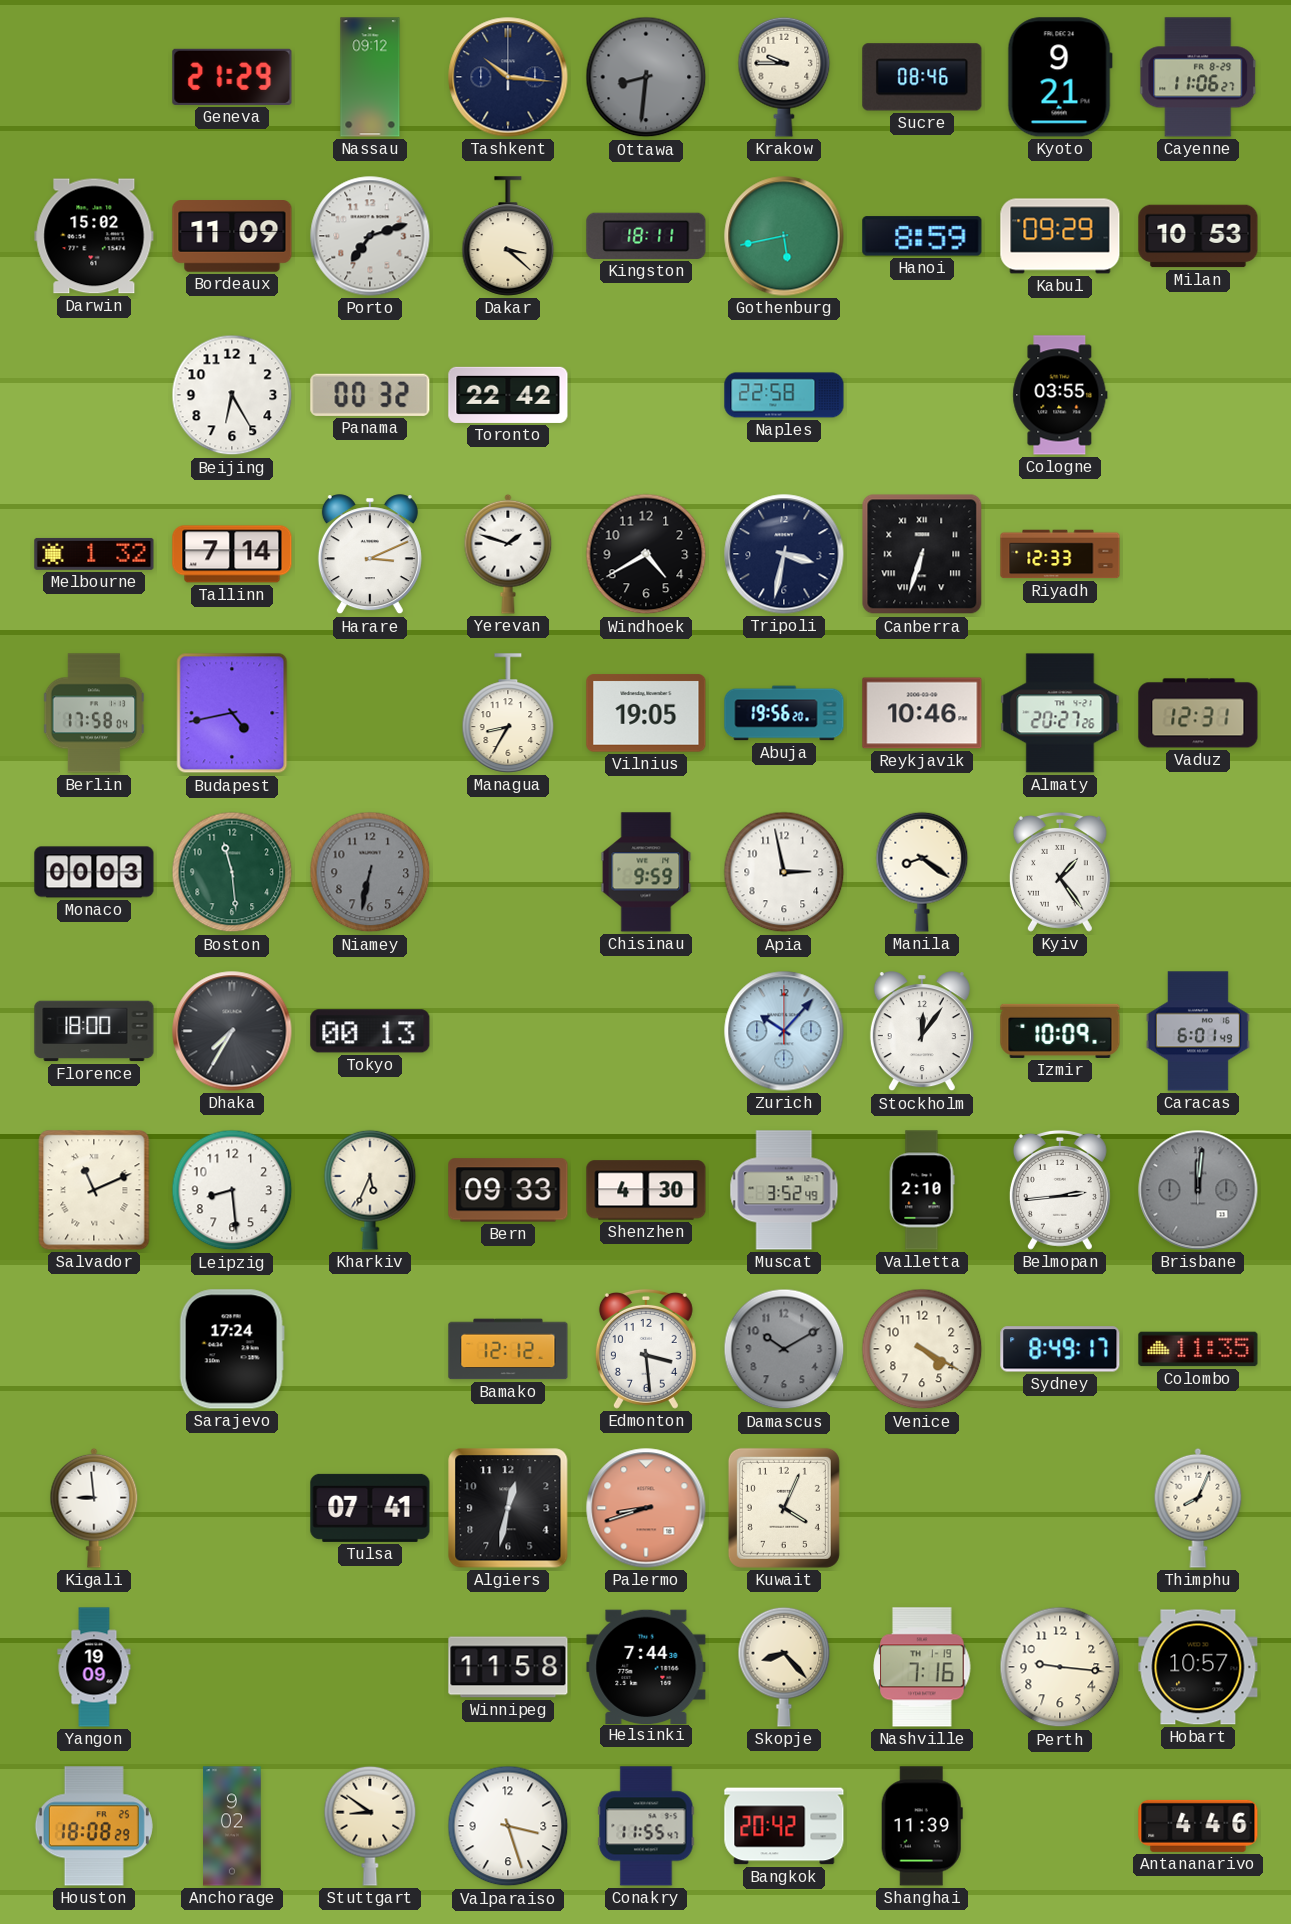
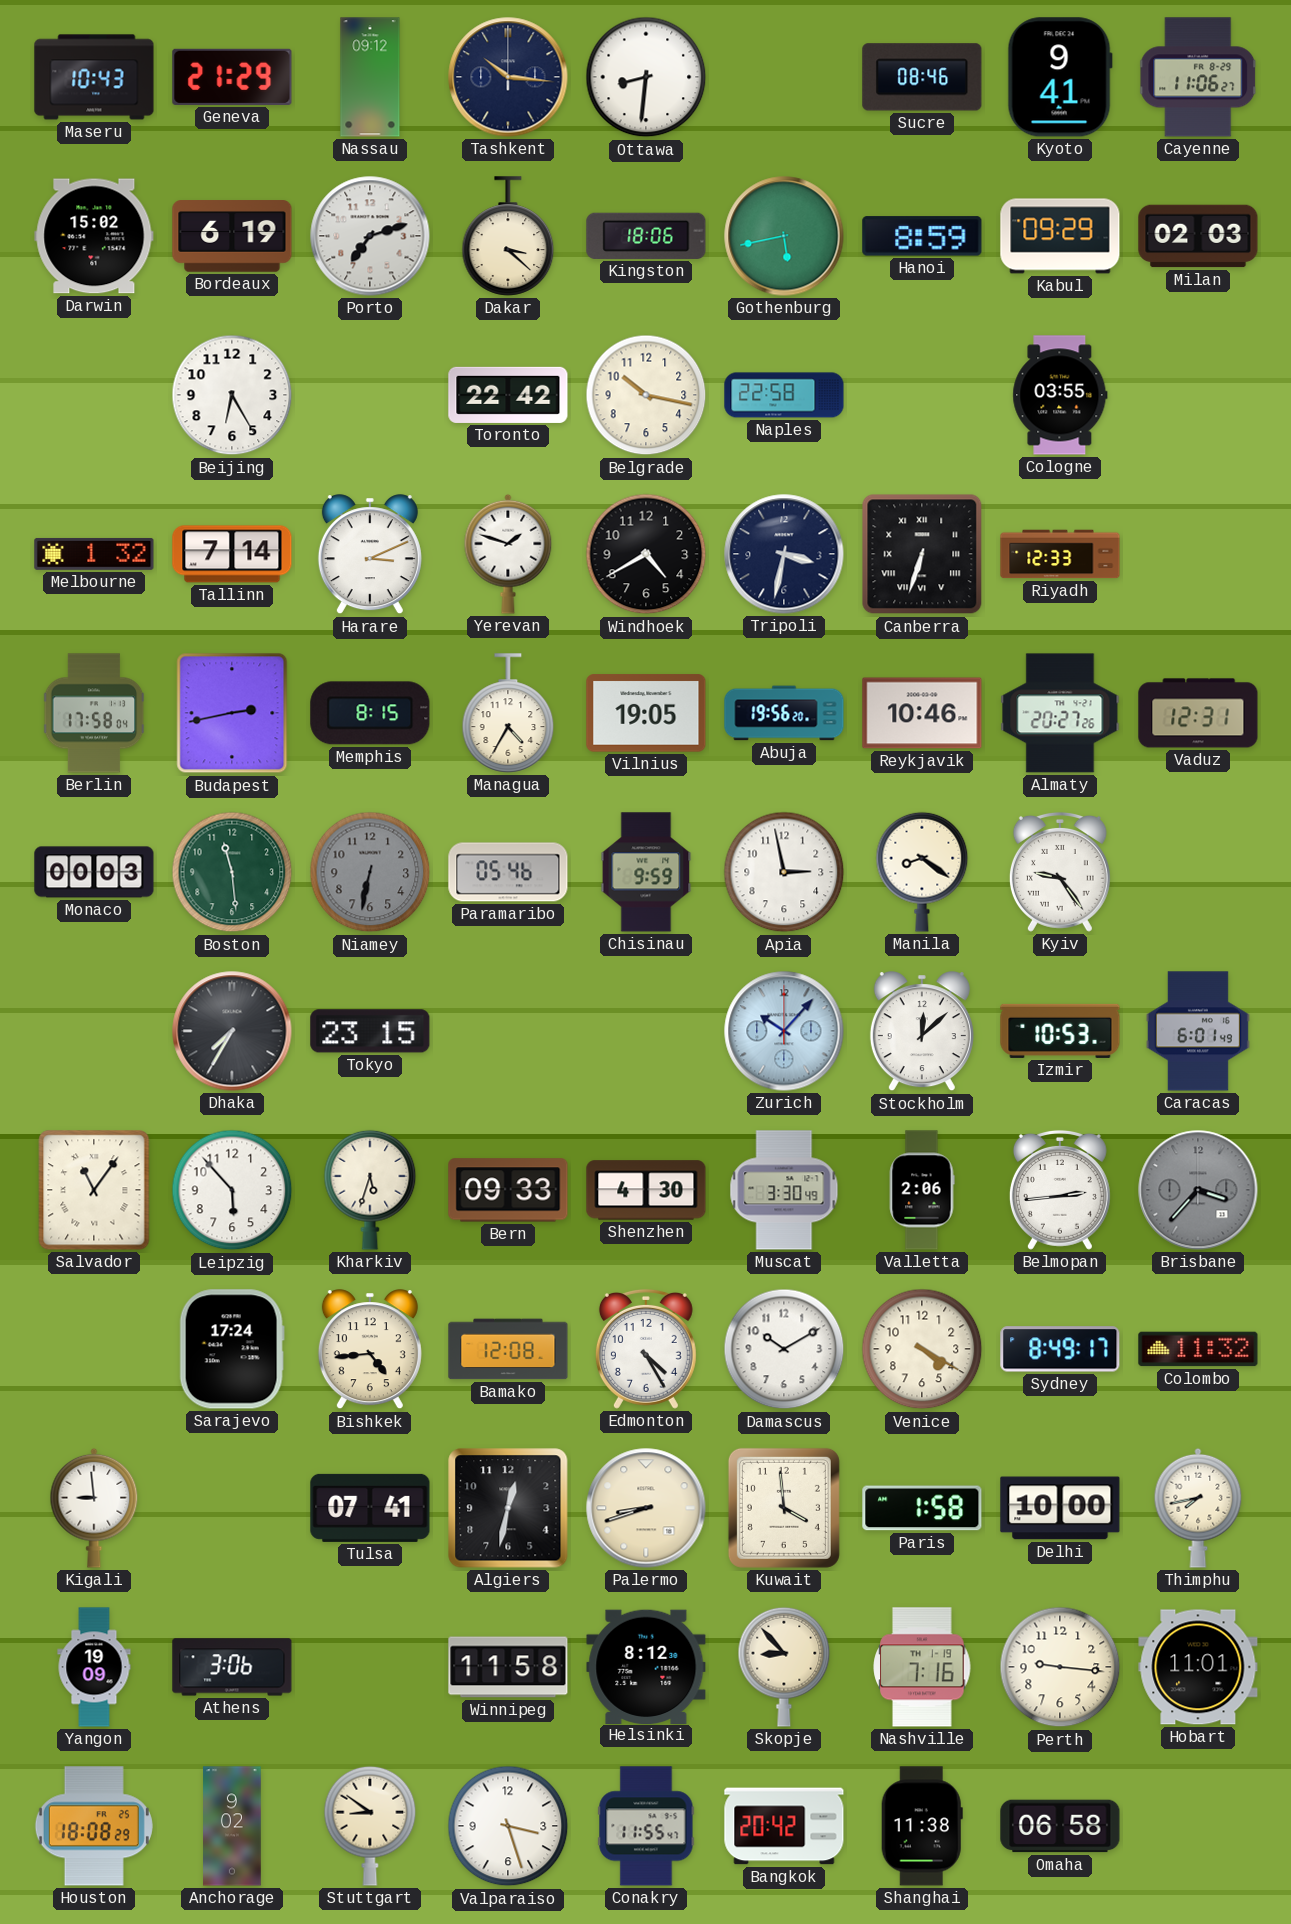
Maseru: none -> 10:43 (94, 77)
Ottawa dial: grey -> white (646, 77)
Krakow: 9:45 -> none (784, 77)
Kyoto: 9:21 -> 9:41 (1060, 77)
Bordeaux: 11:09 -> 6:19 (232, 236)
Kingston: 18:11 -> 18:06 (646, 236)
Milan: 10:53 -> 02:03 (1198, 236)
Panama: 00:32 -> none (370, 395)
Belgrade: none -> 10:17 (646, 395)
Budapest: 4:43 -> 2:43 (232, 713)
Memphis: none -> 8:15 (370, 713)
Managua: 8:35 -> 4:35 (508, 713)
Paramaribo: none -> 05:46 (508, 872)
Kyiv: 1:24 -> 9:24 (1060, 872)
Florence: 18:00 -> none (94, 1031)
Tokyo: 00:13 -> 23:15 (370, 1031)
Stockholm: 12:06 -> 12:08 (922, 1032)
Izmir: 10:09 -> 10:53 (1060, 1031)
Salvador: 11:11 -> 11:06 (94, 1190)
Leipzig: 8:29 -> 5:53 (232, 1190)
Kharkiv: 5:34 -> 5:33 (370, 1190)
Muscat: 3:52 -> 3:30 (784, 1190)
Valletta: 2:10 -> 2:06 (922, 1190)
Brisbane: 12:01 -> 3:37 (1198, 1190)
Bishkek: none -> 4:44 (370, 1350)
Bamako: 12:12 -> 12:08 (508, 1349)
Edmonton: 3:29 -> 4:25 (646, 1349)
Damascus dial: grey -> white (784, 1349)
Colombo: 11:35 -> 11:32 (1198, 1349)
Palermo dial: salmon -> cream (646, 1508)
Kuwait: 4:04 -> 3:59 (784, 1508)
Paris: none -> 1:58 (922, 1508)
Delhi: none -> 10:00 (1060, 1508)
Thimphu: 8:04 -> 7:43 (1198, 1508)
Athens: none -> 3:06 (232, 1667)
Helsinki: 7:44 -> 8:12 (646, 1666)
Skopje: 8:23 -> 8:53 (784, 1667)
Hobart: 10:57 -> 11:01 (1198, 1667)
Shanghai: 11:39 -> 11:38 (922, 1826)
Omaha: none -> 06:58 (1060, 1826)
Antananarivo: 4:46 -> none (1198, 1826)
